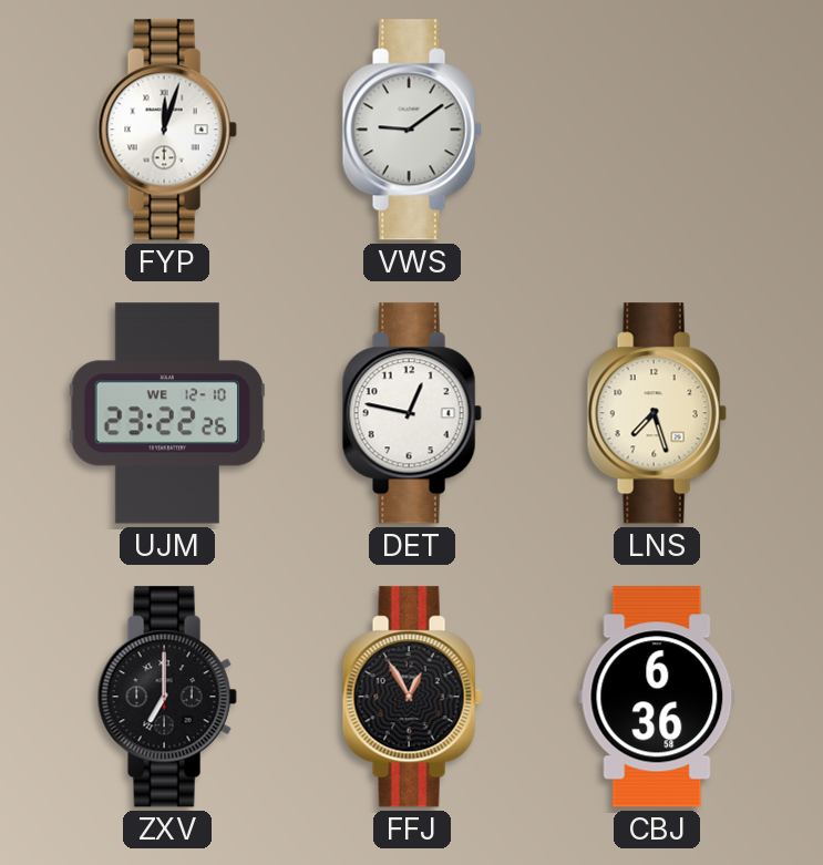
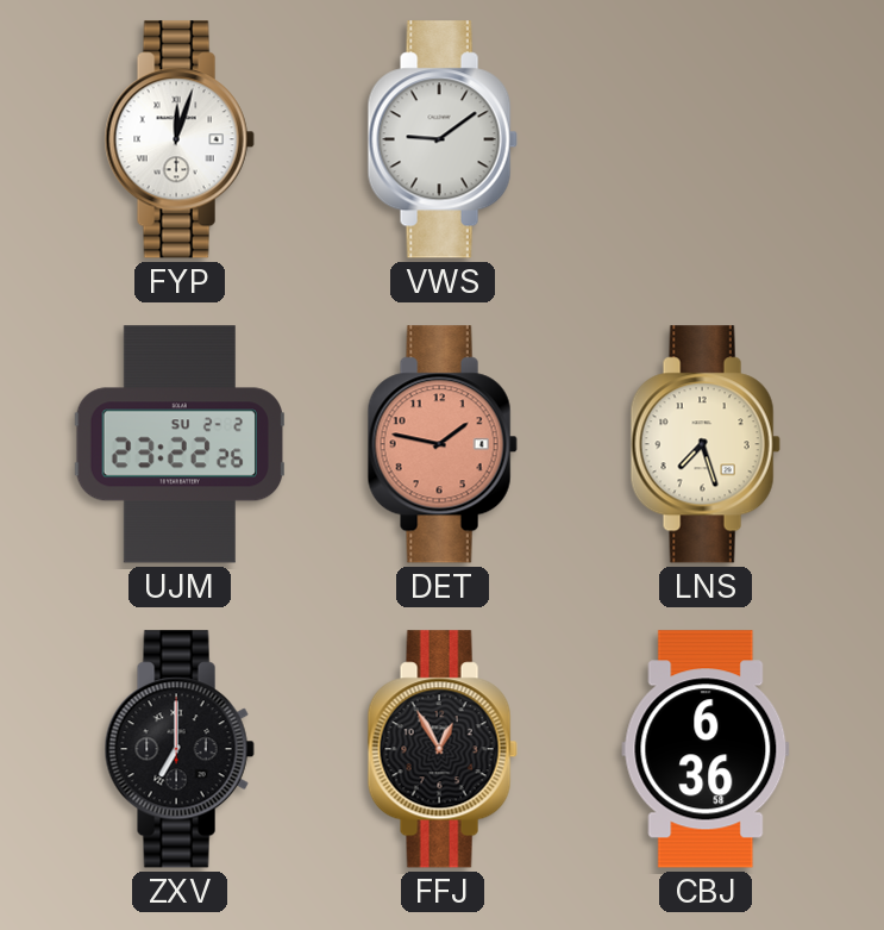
UJM date: WE 12-10 -> SU 2-2 (178, 444)
DET: 12:47 -> 1:47 (443, 444)
DET dial: white -> salmon (443, 444)
